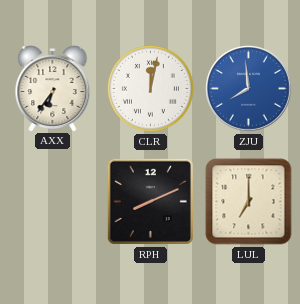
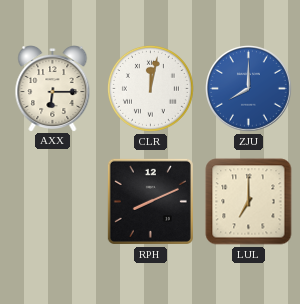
AXX: 6:36 -> 6:15 (53, 89)
ZJU: 7:59 -> 8:00 (249, 89)
